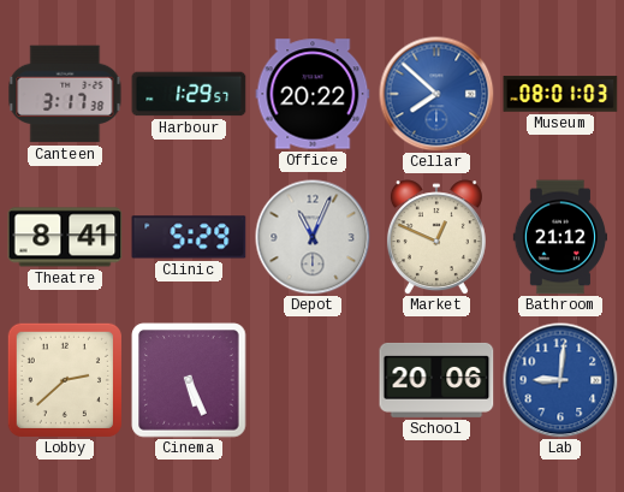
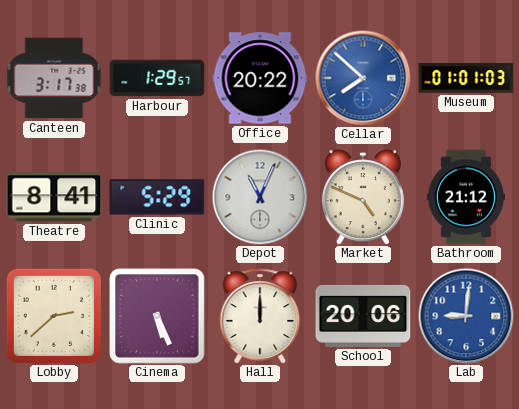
Museum: 08:01 -> 01:01 (466, 78)
Market: 12:49 -> 4:49 (363, 197)
Hall: none -> 12:00 (260, 316)
